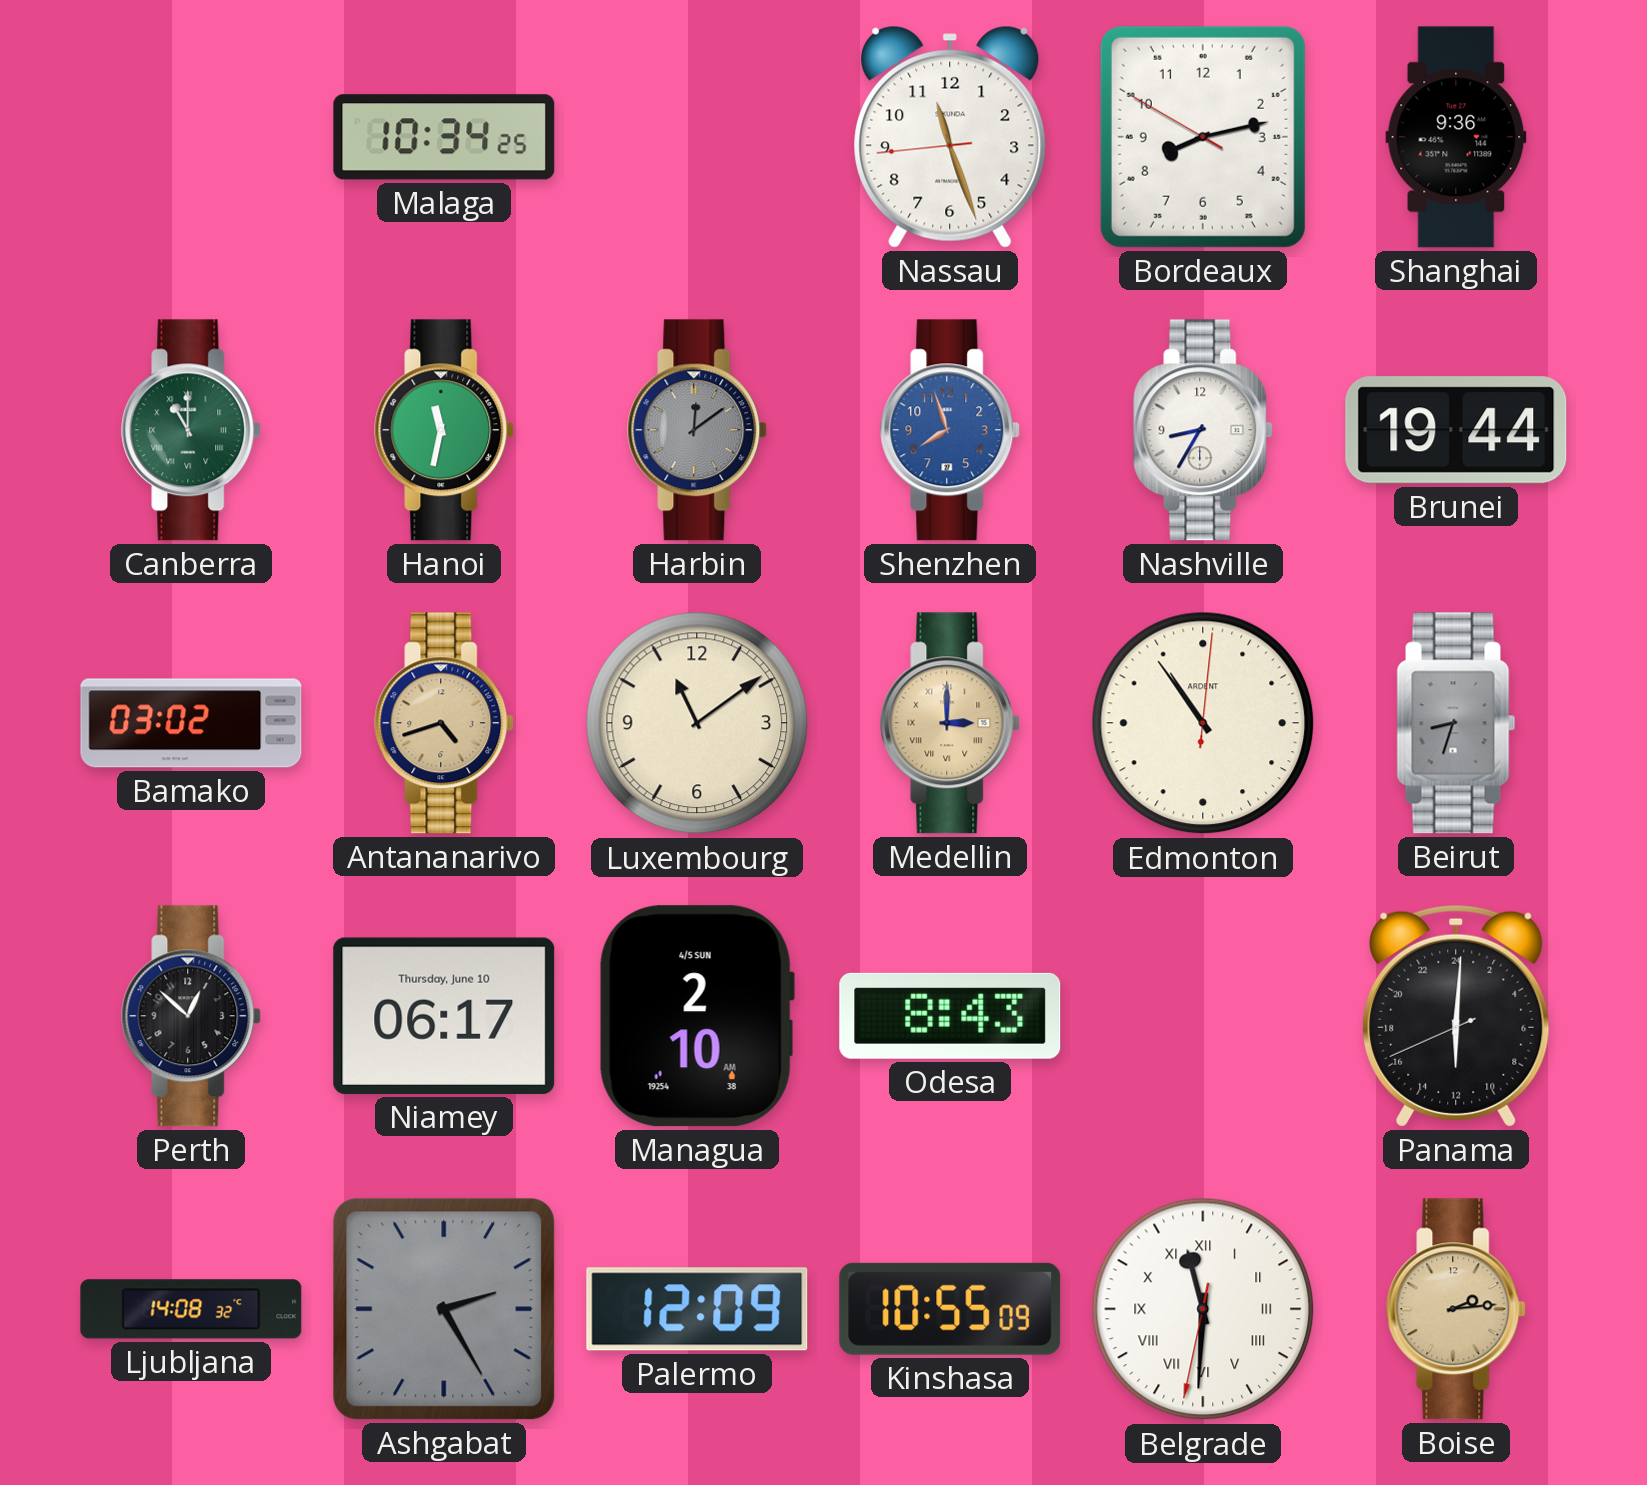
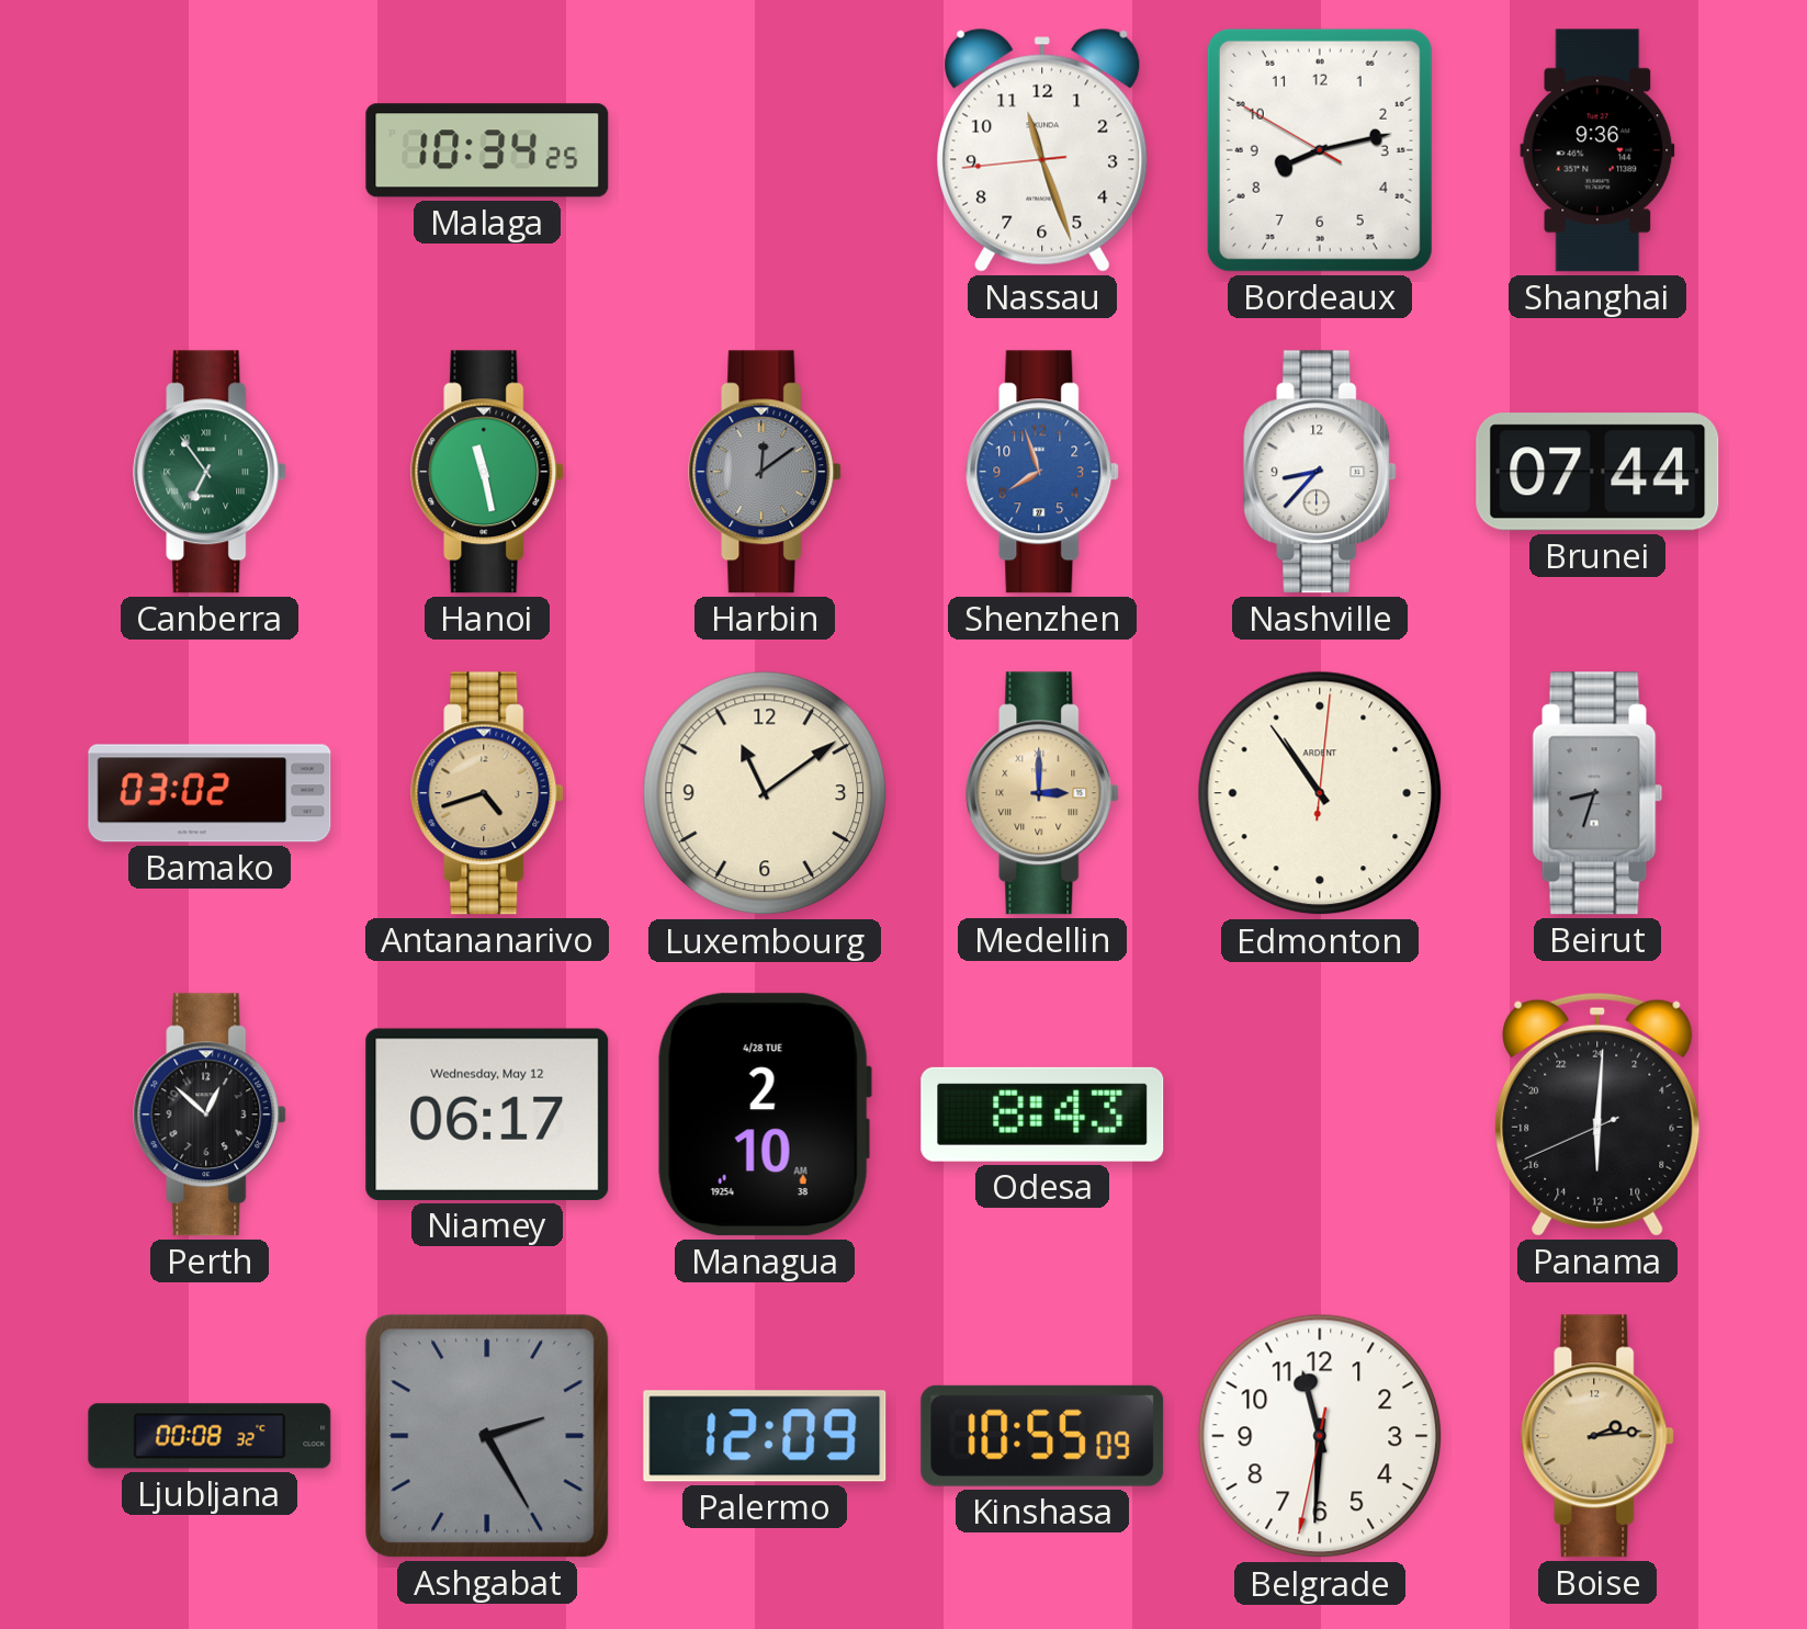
Canberra: 11:00 -> 6:54 (211, 472)
Hanoi: 11:32 -> 11:28 (488, 472)
Nashville: 8:35 -> 8:37 (1321, 472)
Brunei: 19:44 -> 07:44 (1597, 472)
Niamey date: Thursday, June 10 -> Wednesday, May 12 (487, 1115)
Managua date: 4/5 SUN -> 4/28 TUE (765, 1115)
Ljubljana: 14:08 -> 00:08 (210, 1436)
Belgrade numerals: Roman -> Arabic (1320, 1436)
